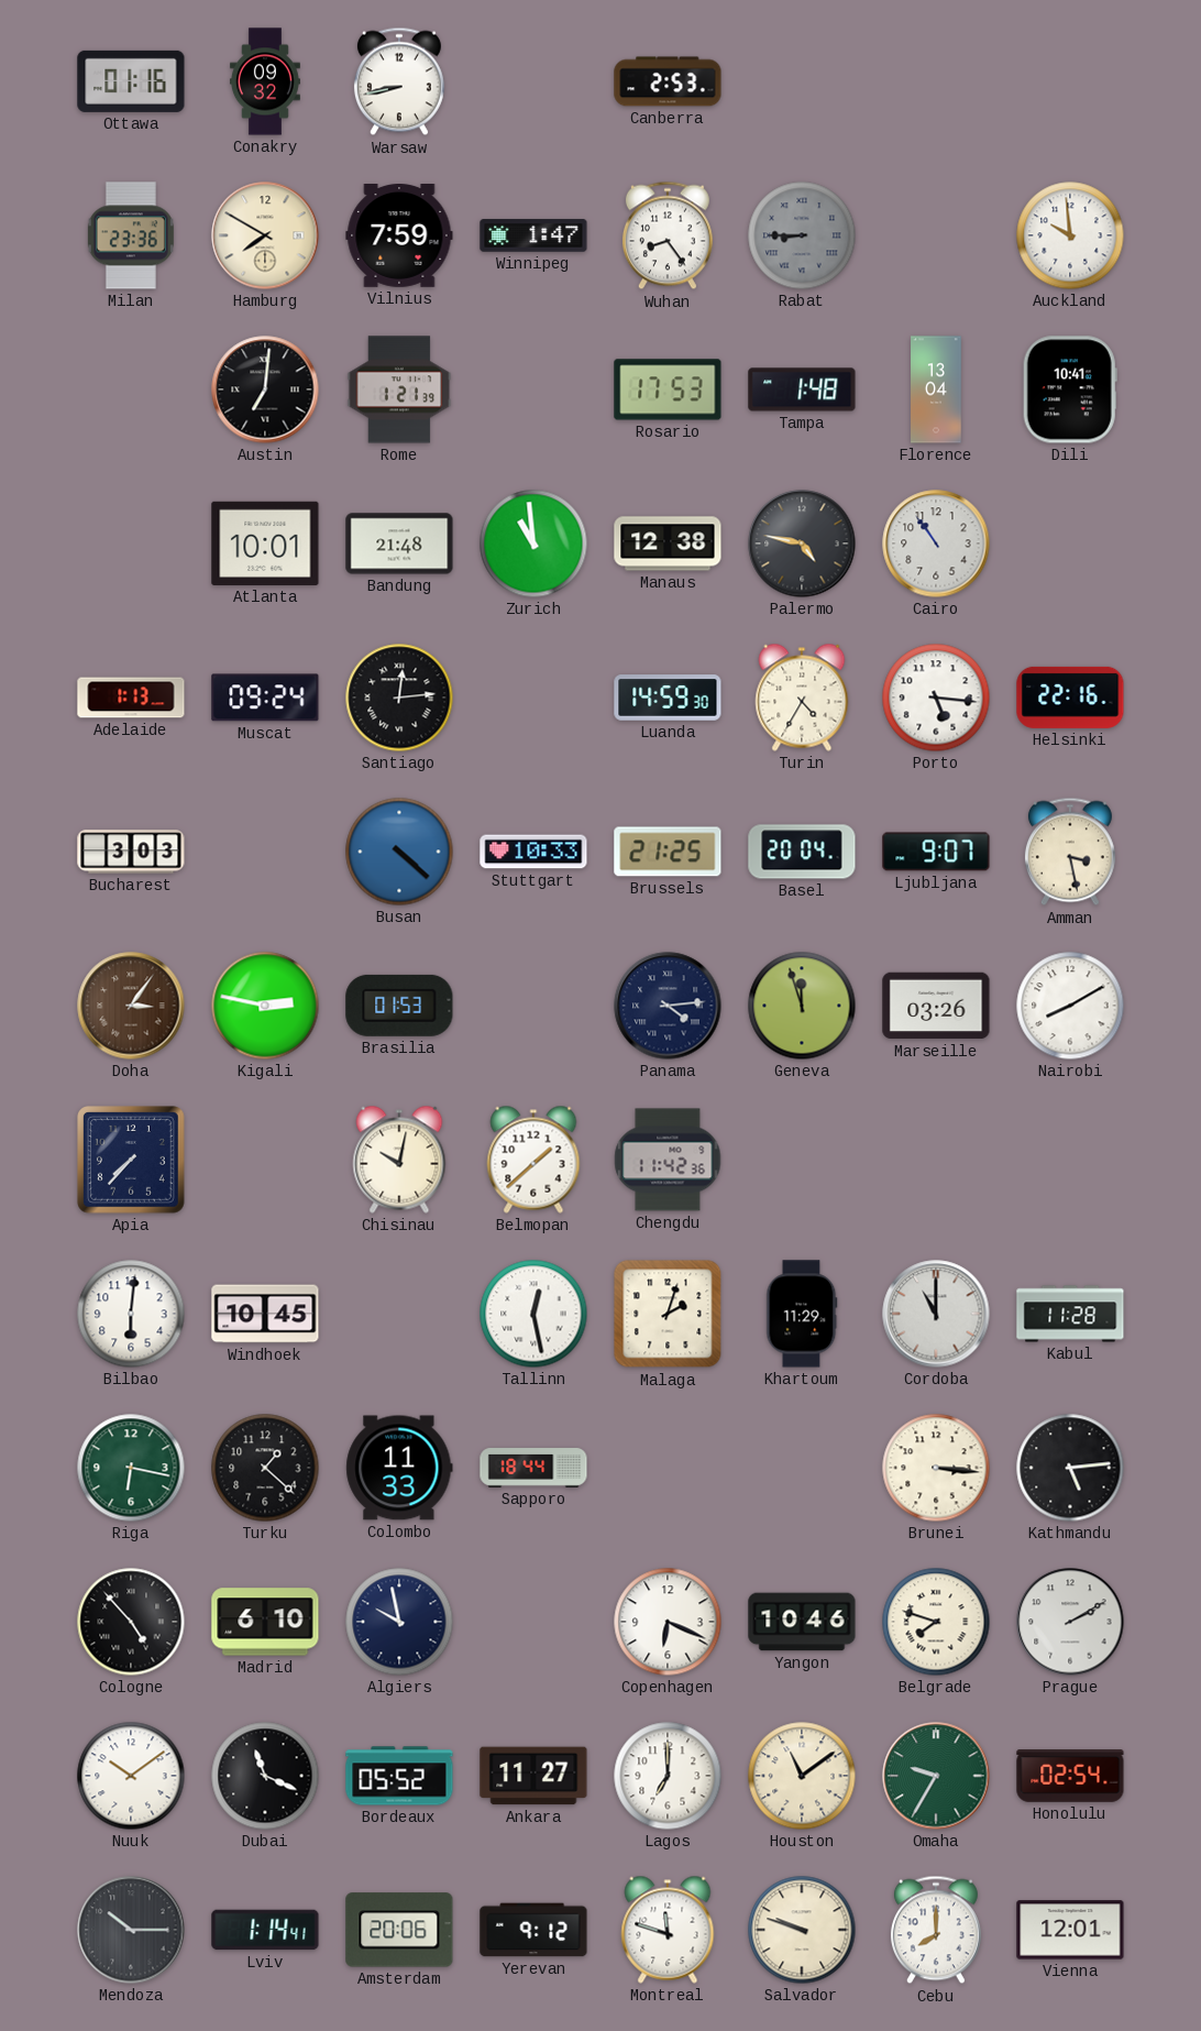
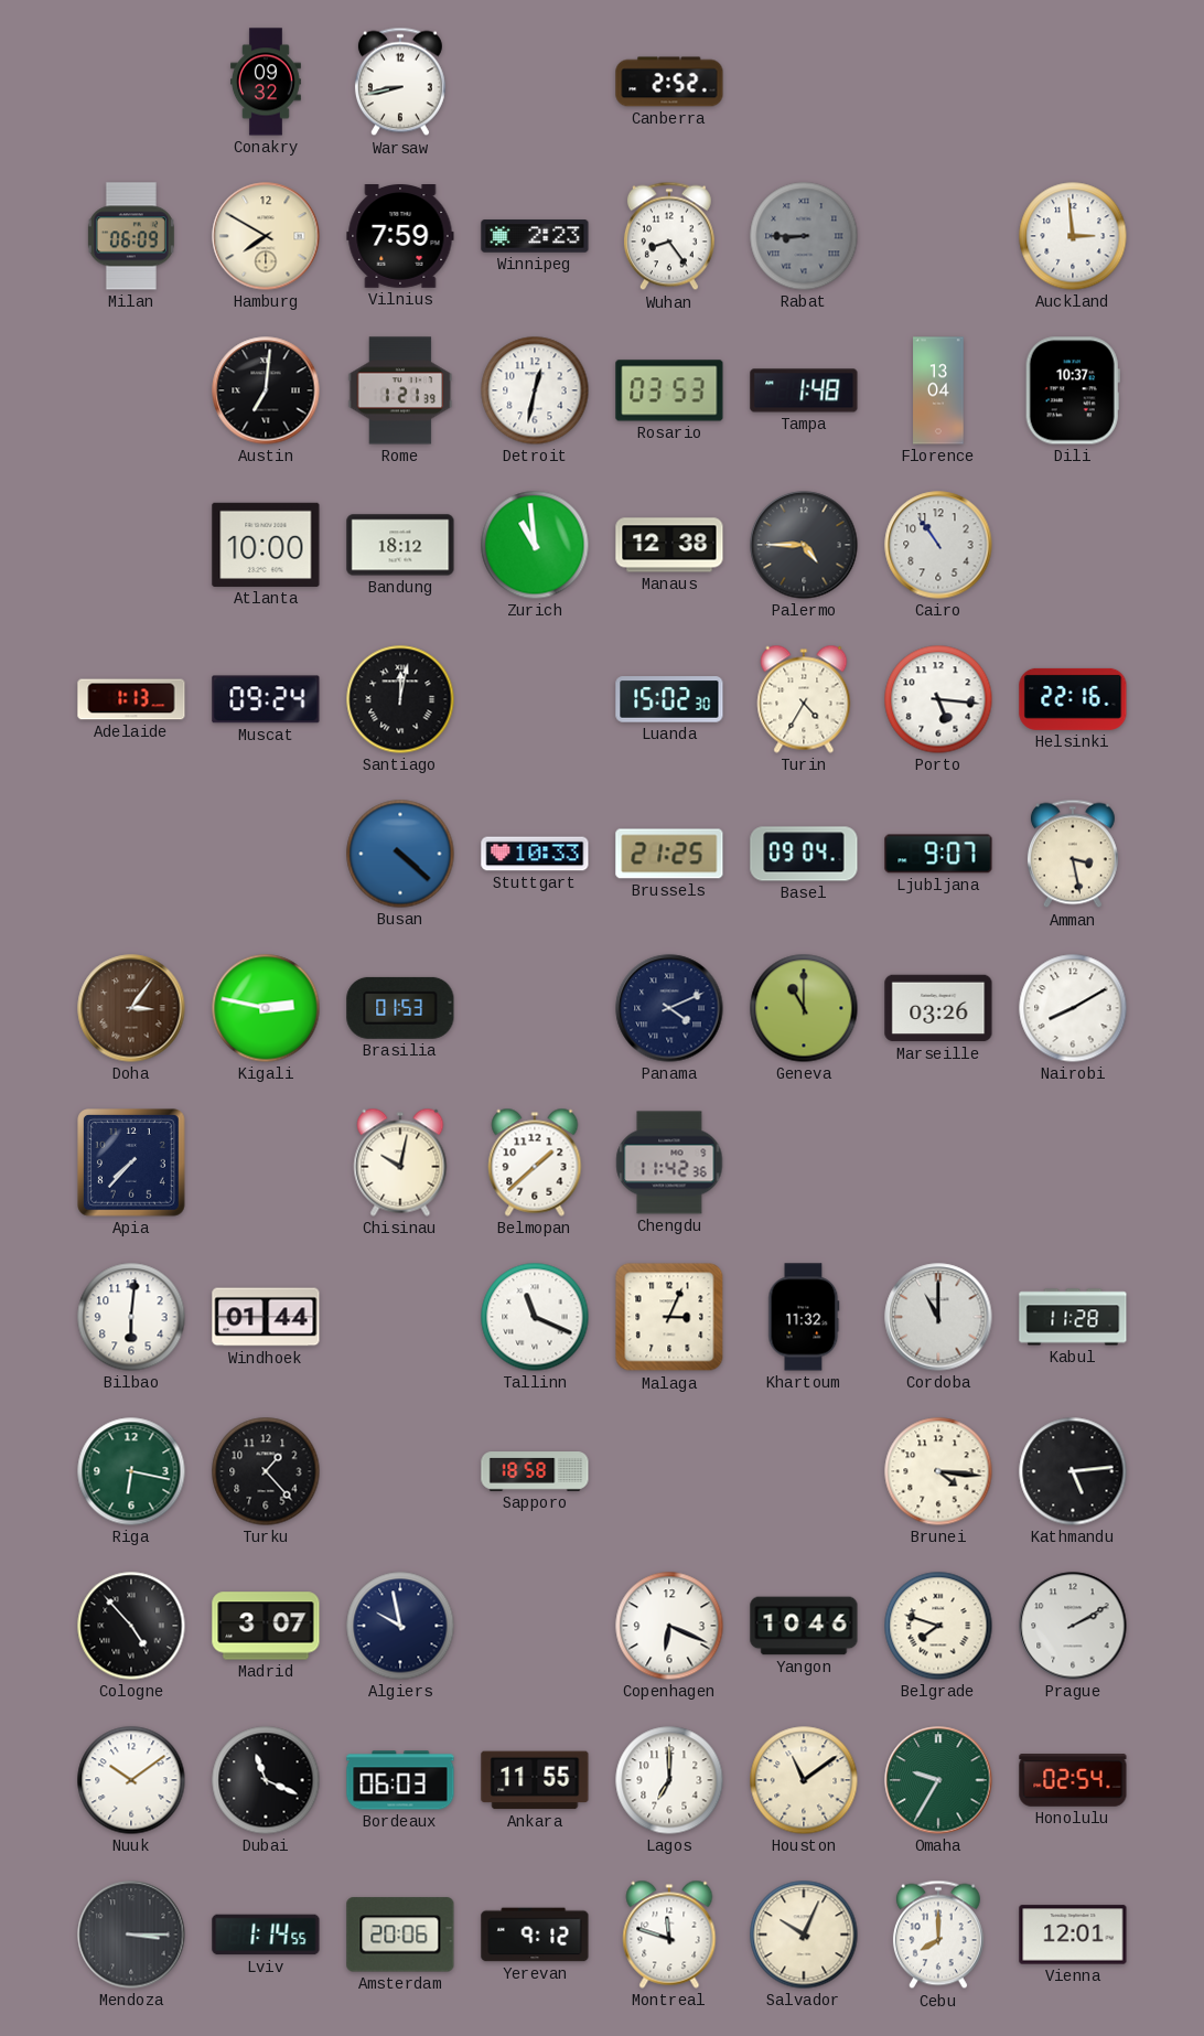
Ottawa: 01:16 -> none (131, 81)
Canberra: 2:53 -> 2:52 (669, 82)
Milan: 23:36 -> 06:09 (131, 236)
Winnipeg: 1:47 -> 2:23 (535, 236)
Auckland: 9:59 -> 2:59 (1073, 236)
Detroit: none -> 12:32 (535, 390)
Rosario: 17:53 -> 03:53 (669, 390)
Dili: 10:41 -> 10:37 (1073, 390)
Atlanta: 10:01 -> 10:00 (266, 545)
Bandung: 21:48 -> 18:12 (400, 545)
Palermo: 4:47 -> 4:45 (804, 545)
Santiago: 12:14 -> 12:02 (400, 699)
Luanda: 14:59 -> 15:02 (669, 699)
Bucharest: 3:03 -> none (131, 852)
Basel: 20:04 -> 09:04 (804, 854)
Panama: 4:14 -> 4:11 (669, 1008)
Geneva: 11:57 -> 11:00 (804, 1008)
Windhoek: 10:45 -> 01:44 (266, 1317)
Tallinn: 12:28 -> 11:19 (535, 1317)
Malaga: 2:03 -> 3:04 (669, 1317)
Khartoum: 11:29 -> 11:32 (804, 1317)
Turku: 1:22 -> 1:23 (266, 1471)
Colombo: 11:33 -> none (399, 1468)
Sapporo: 18:44 -> 18:58 (535, 1471)
Brunei: 3:16 -> 4:16 (938, 1471)
Madrid: 6:10 -> 3:07 (266, 1626)
Bordeaux: 05:52 -> 06:03 (400, 1780)
Ankara: 11:27 -> 11:55 (535, 1780)
Mendoza: 10:15 -> 3:15 (131, 1935)
Lviv: 1:14:41 -> 1:14:55 (266, 1935)
Salvador: 9:48 -> 10:04 (804, 1935)
